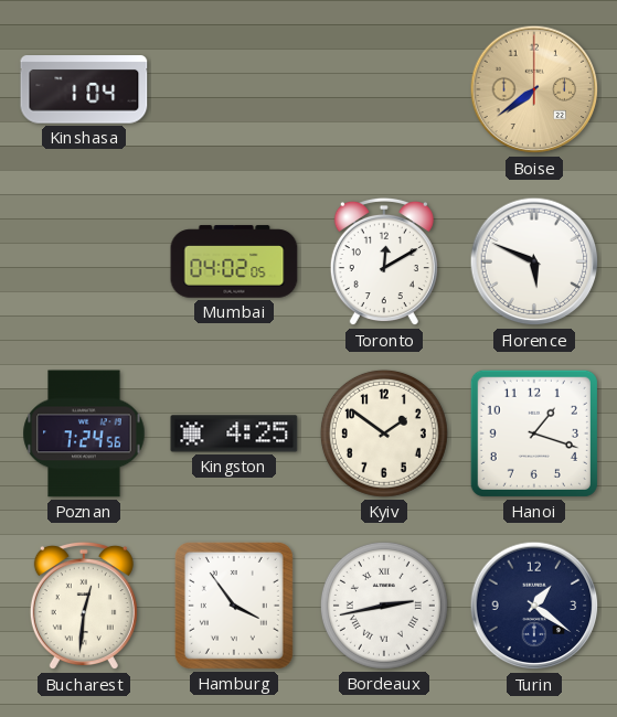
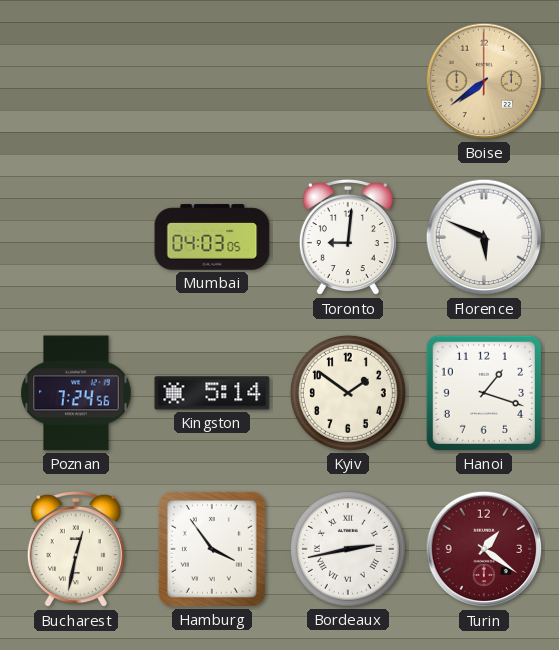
Kinshasa: 1:04 -> none (84, 89)
Mumbai: 04:02 -> 04:03 (212, 237)
Toronto: 12:10 -> 9:01 (348, 237)
Kingston: 4:25 -> 5:14 (212, 393)
Bucharest: 12:31 -> 12:32 (76, 549)
Turin dial: navy -> burgundy (484, 549)
